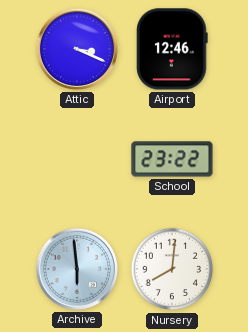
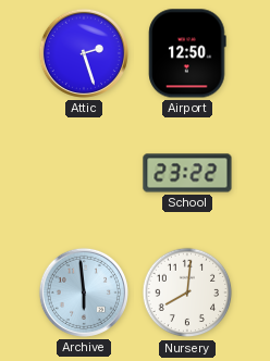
Attic: 3:19 -> 2:27 (84, 53)
Airport: 12:46 -> 12:50 (187, 53)
